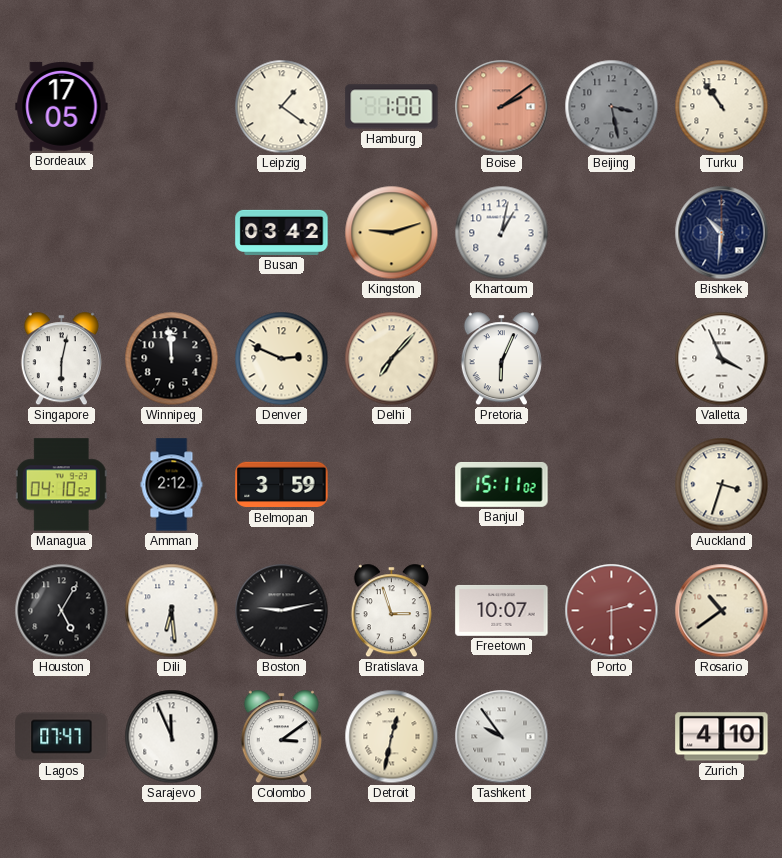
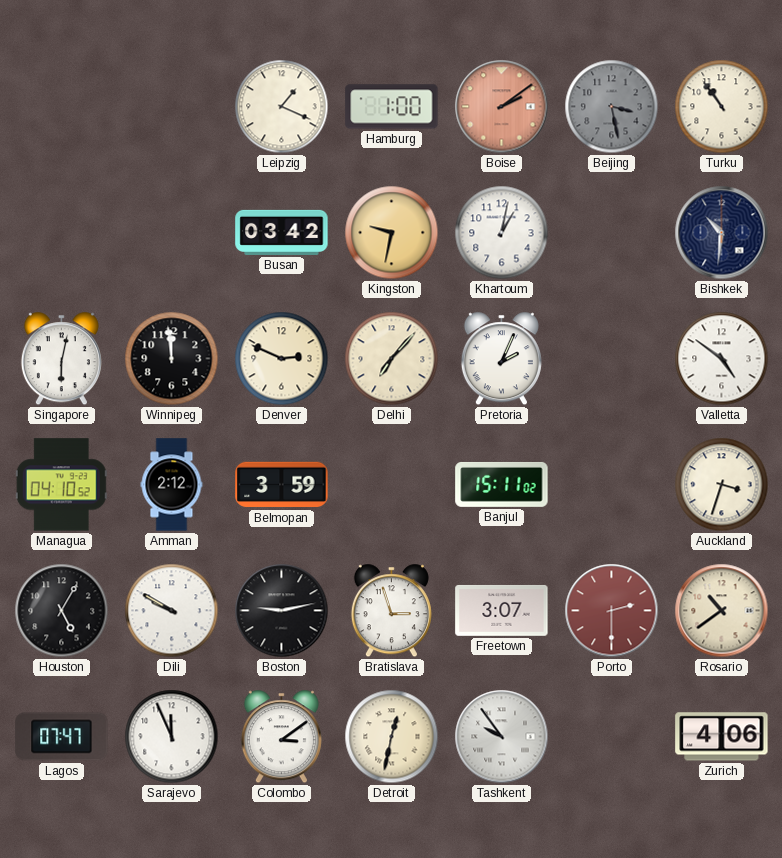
Bordeaux: 17:05 -> none (62, 106)
Leipzig: 1:21 -> 1:19 (282, 107)
Kingston: 9:12 -> 9:32 (392, 233)
Pretoria: 6:04 -> 2:04 (501, 359)
Valletta: 3:56 -> 4:51 (722, 359)
Dili: 6:29 -> 9:50 (172, 611)
Freetown: 10:07 -> 3:07 (502, 610)
Zurich: 4:10 -> 4:06 (722, 737)
